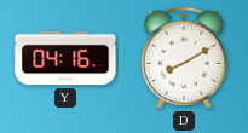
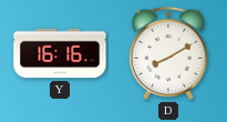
Y: 04:16 -> 16:16 (60, 53)
